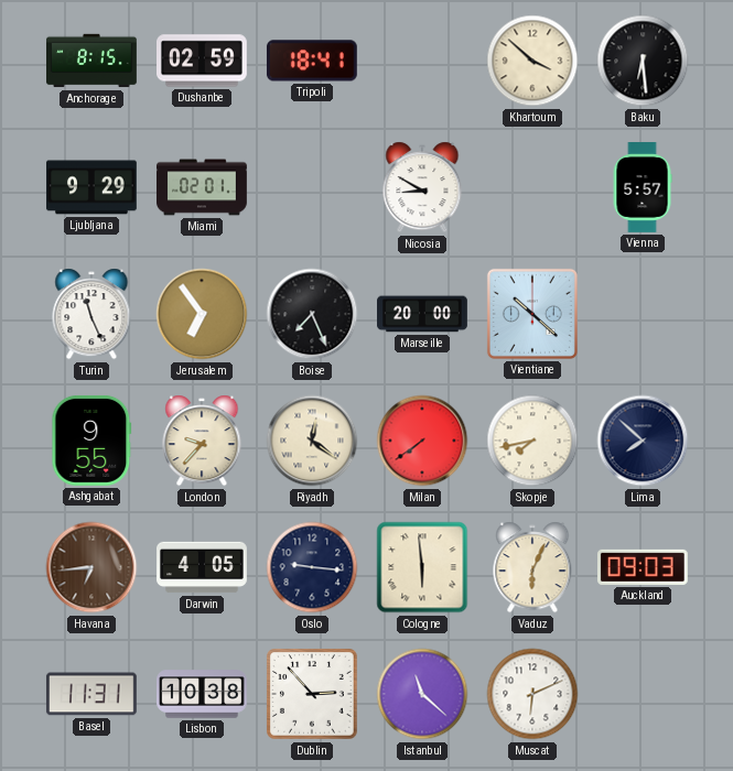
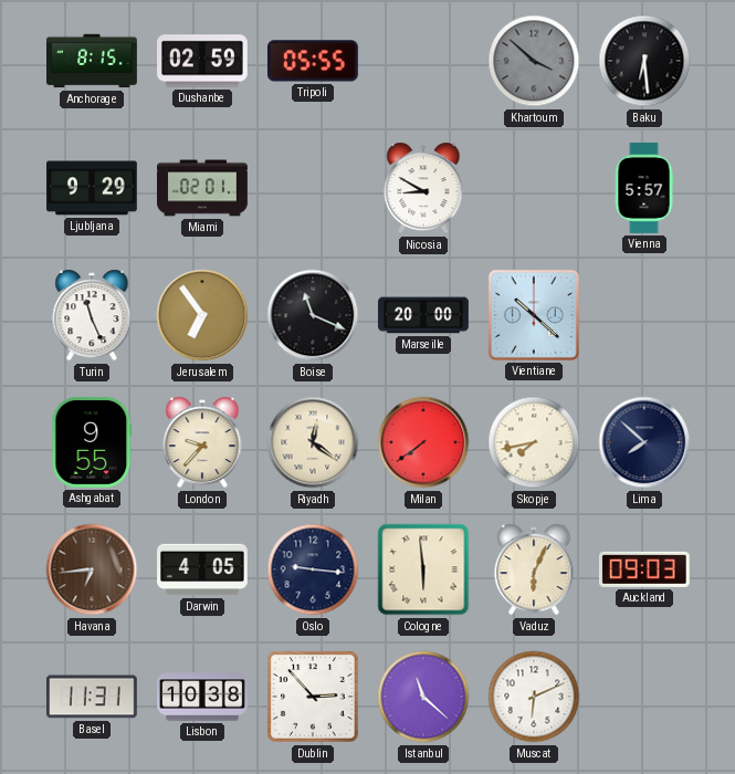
Tripoli: 18:41 -> 05:55 (313, 61)
Khartoum dial: cream -> grey (534, 61)
Boise: 7:26 -> 11:19 (313, 315)
